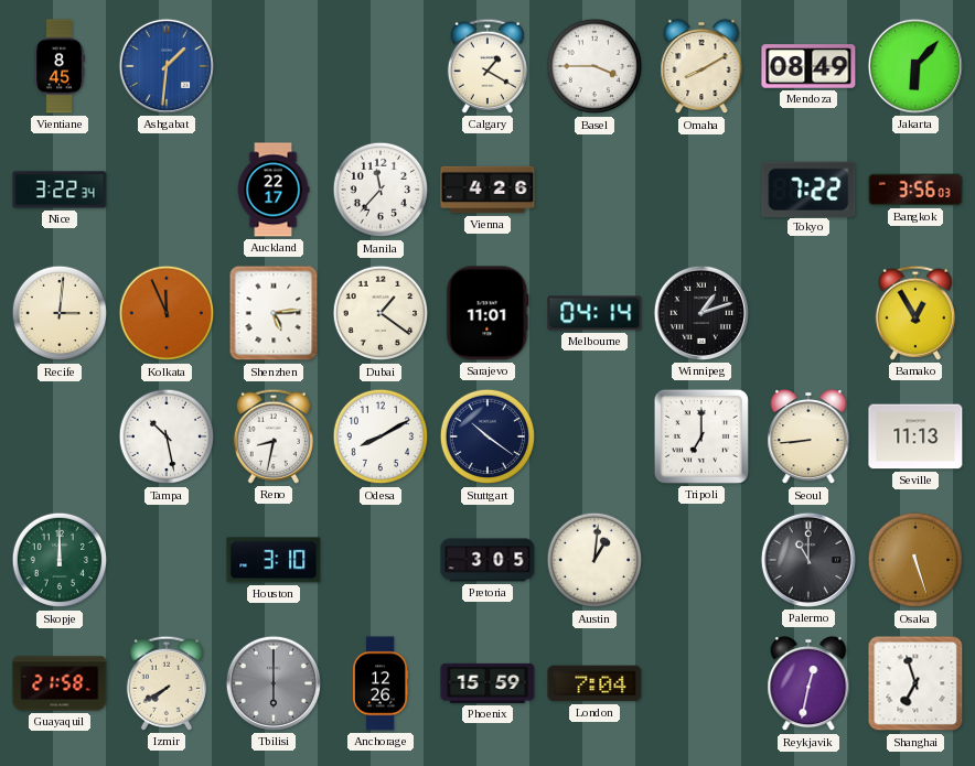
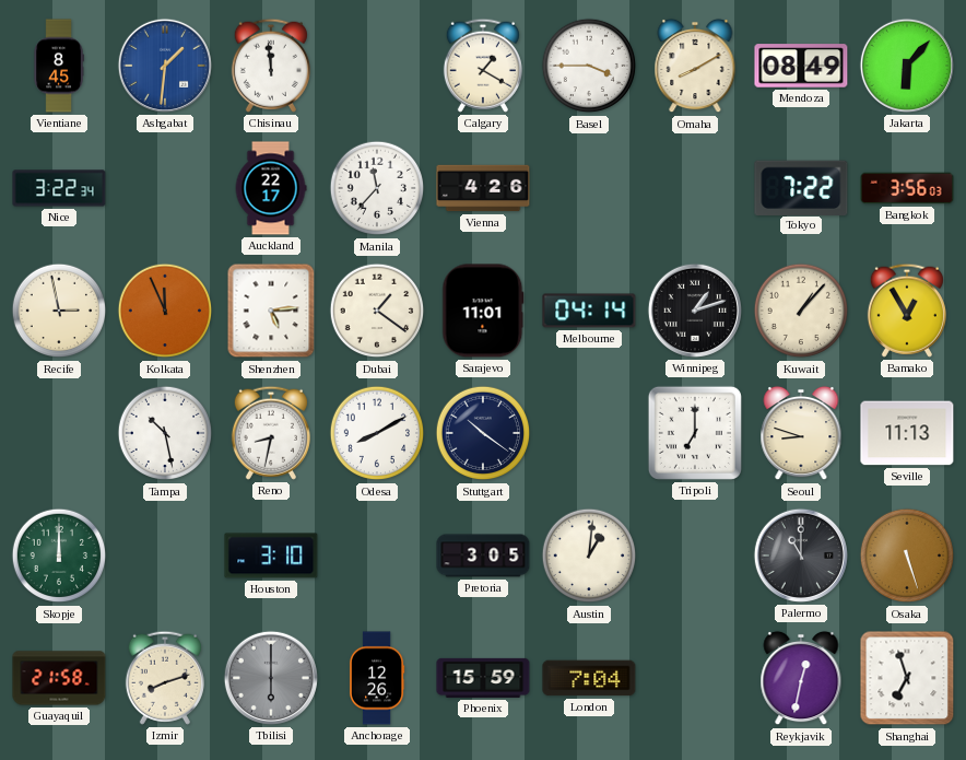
Chisinau: none -> 11:59 (271, 66)
Recife: 3:01 -> 2:58 (59, 311)
Kuwait: none -> 1:07 (801, 311)
Seoul: 8:44 -> 8:48 (801, 433)
Izmir: 7:40 -> 8:12 (165, 678)
